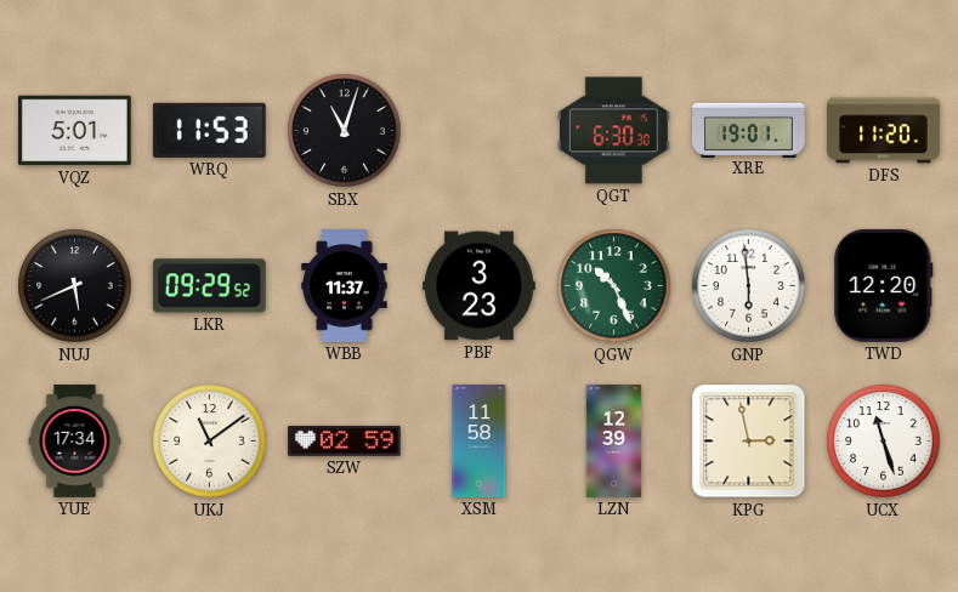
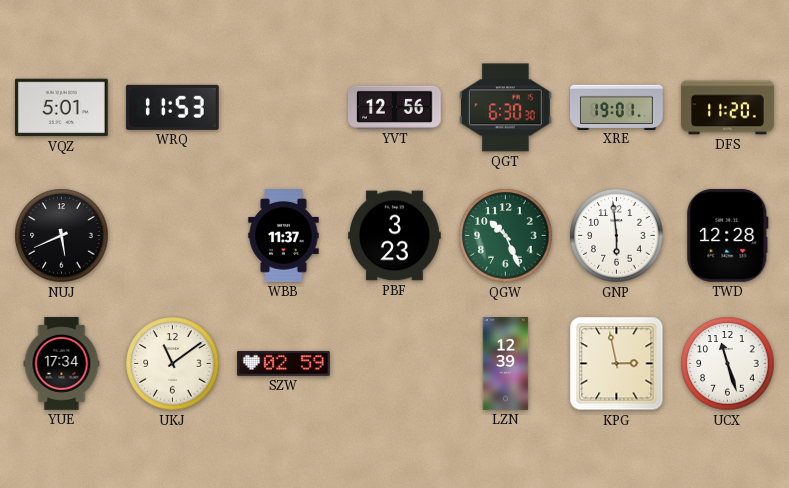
SBX: 11:03 -> none (345, 131)
YVT: none -> 12:56 (395, 107)
LKR: 09:29 -> none (209, 286)
TWD: 12:20 -> 12:28 (728, 235)
XSM: 11:58 -> none (480, 442)
